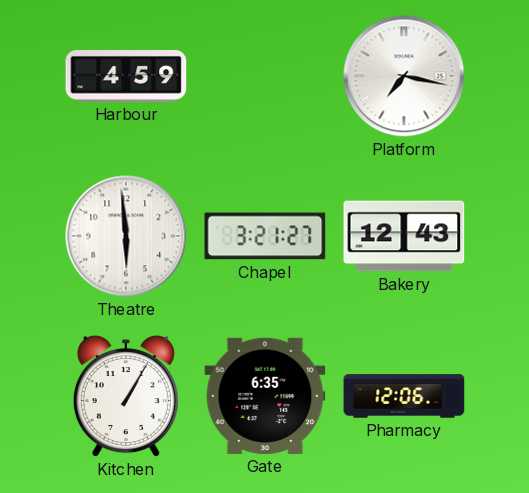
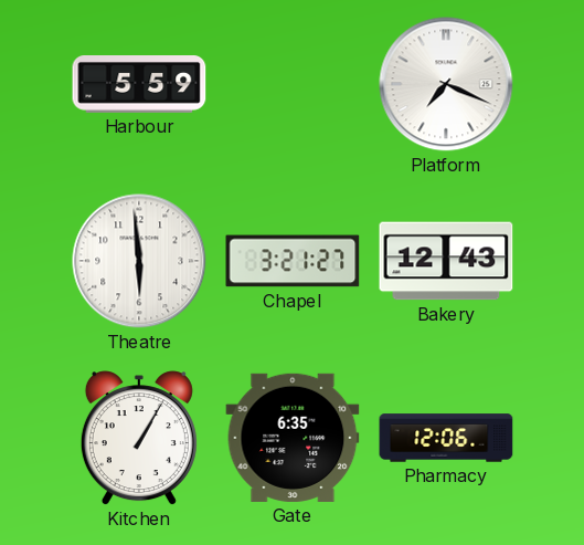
Harbour: 4:59 -> 5:59 (139, 85)
Platform: 7:17 -> 7:19 (446, 84)
